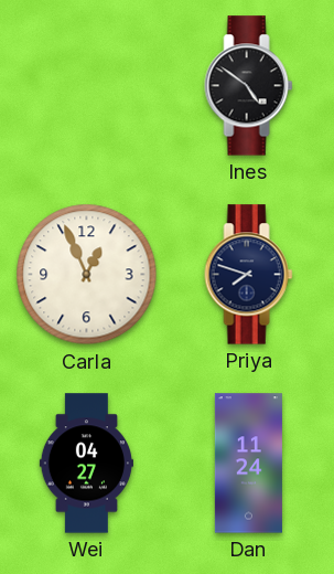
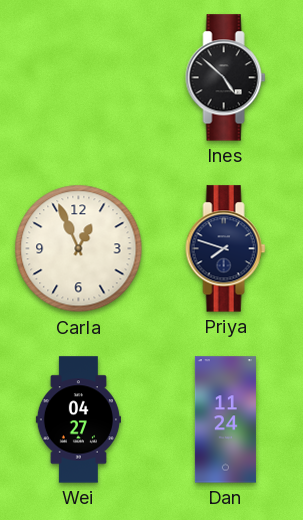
Ines: 4:51 -> 4:52 (226, 78)
